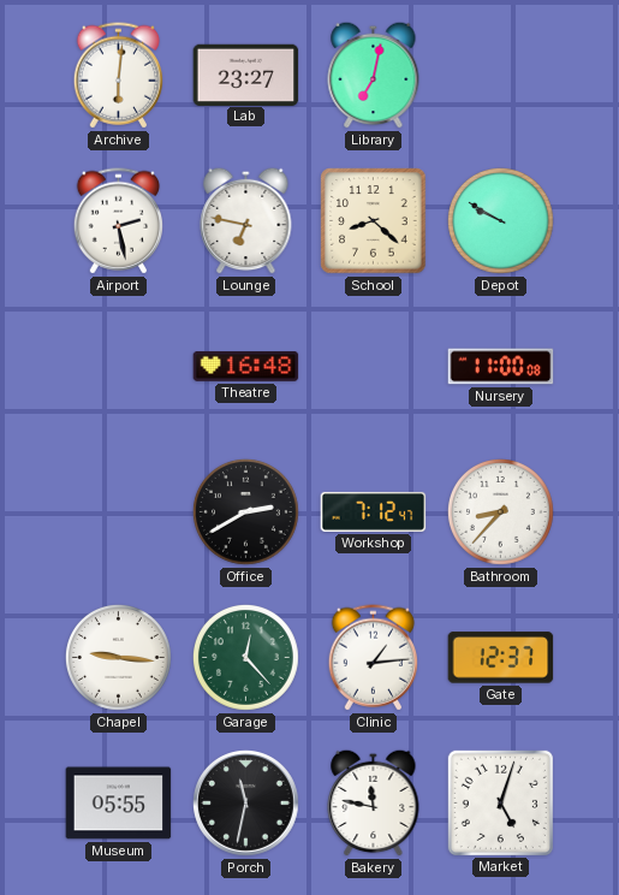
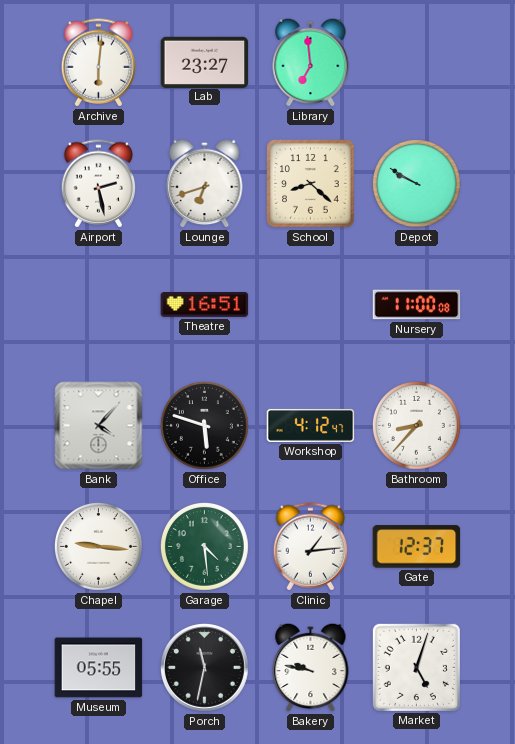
Library: 7:02 -> 6:59 (311, 62)
Lounge: 6:47 -> 6:42 (205, 183)
Theatre: 16:48 -> 16:51 (205, 305)
Bank: none -> 4:07 (99, 426)
Office: 2:40 -> 5:48 (204, 425)
Workshop: 7:12 -> 4:12 (311, 425)
Garage: 12:23 -> 4:29 (204, 546)
Bakery: 11:47 -> 9:47 (311, 667)
